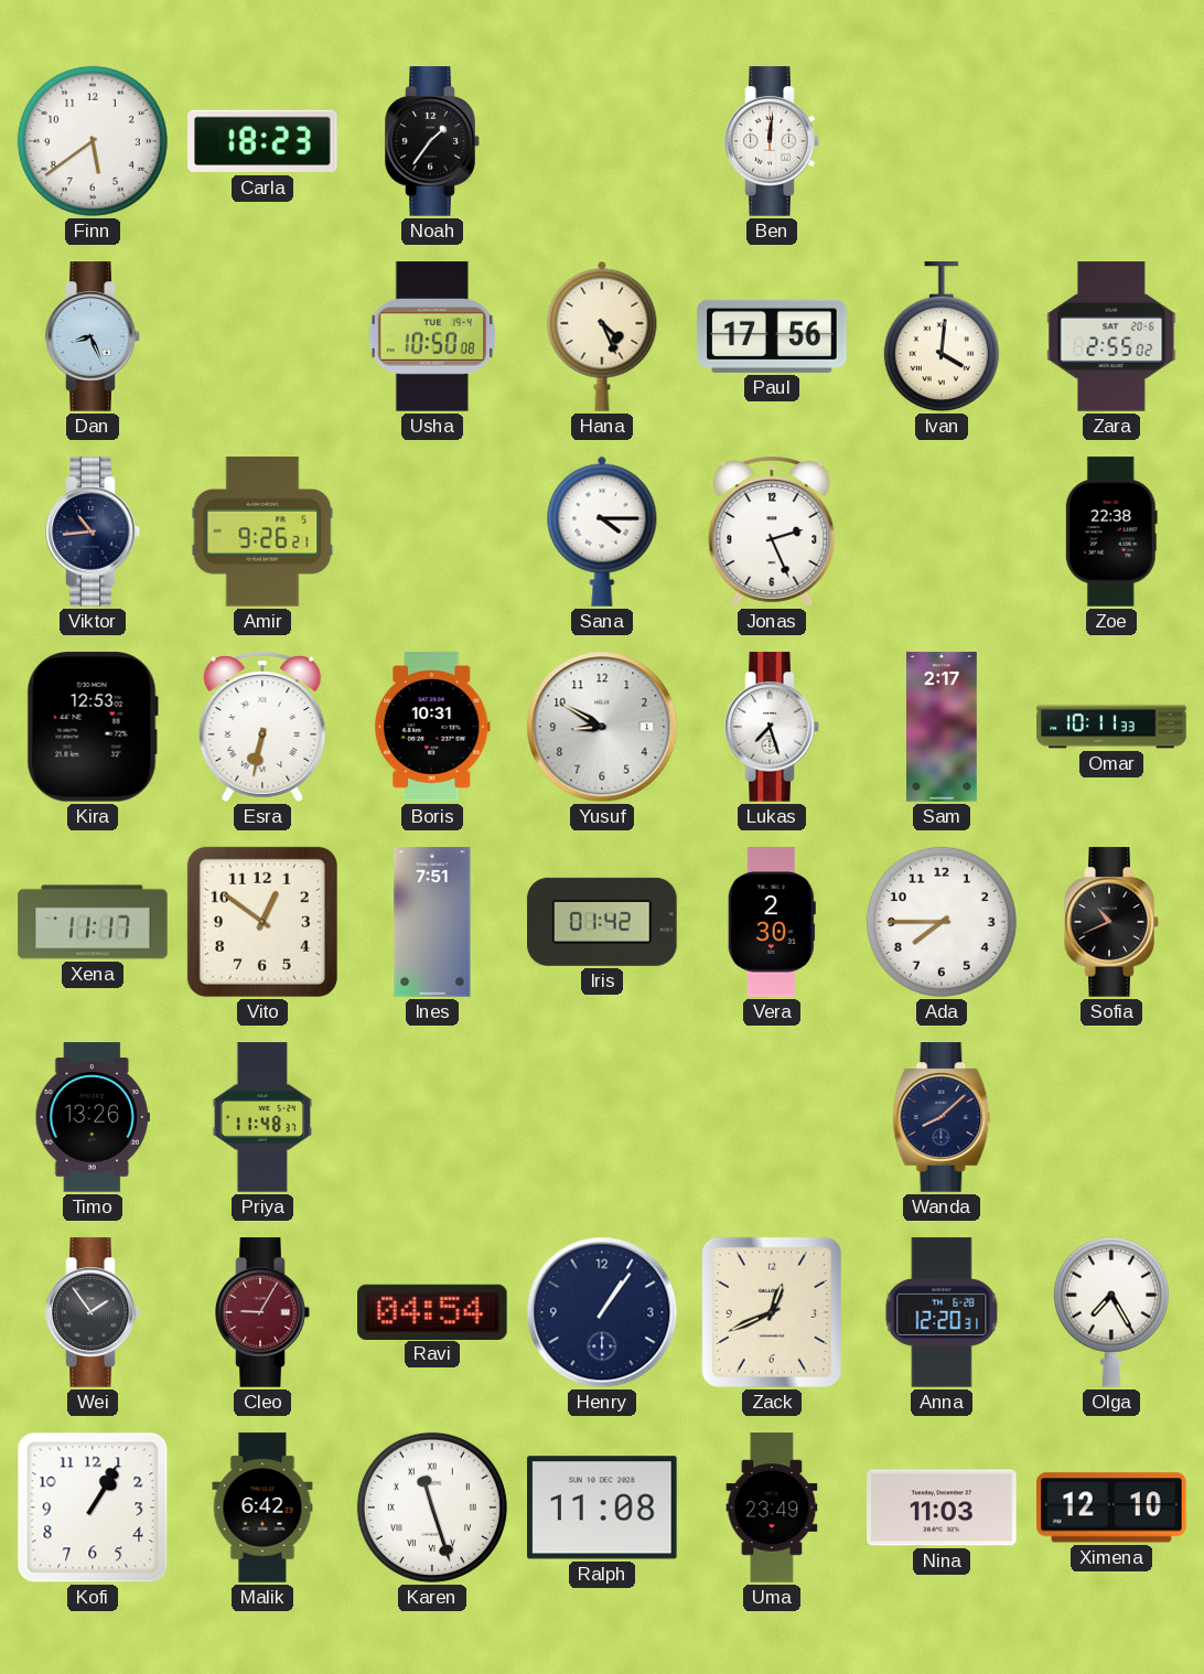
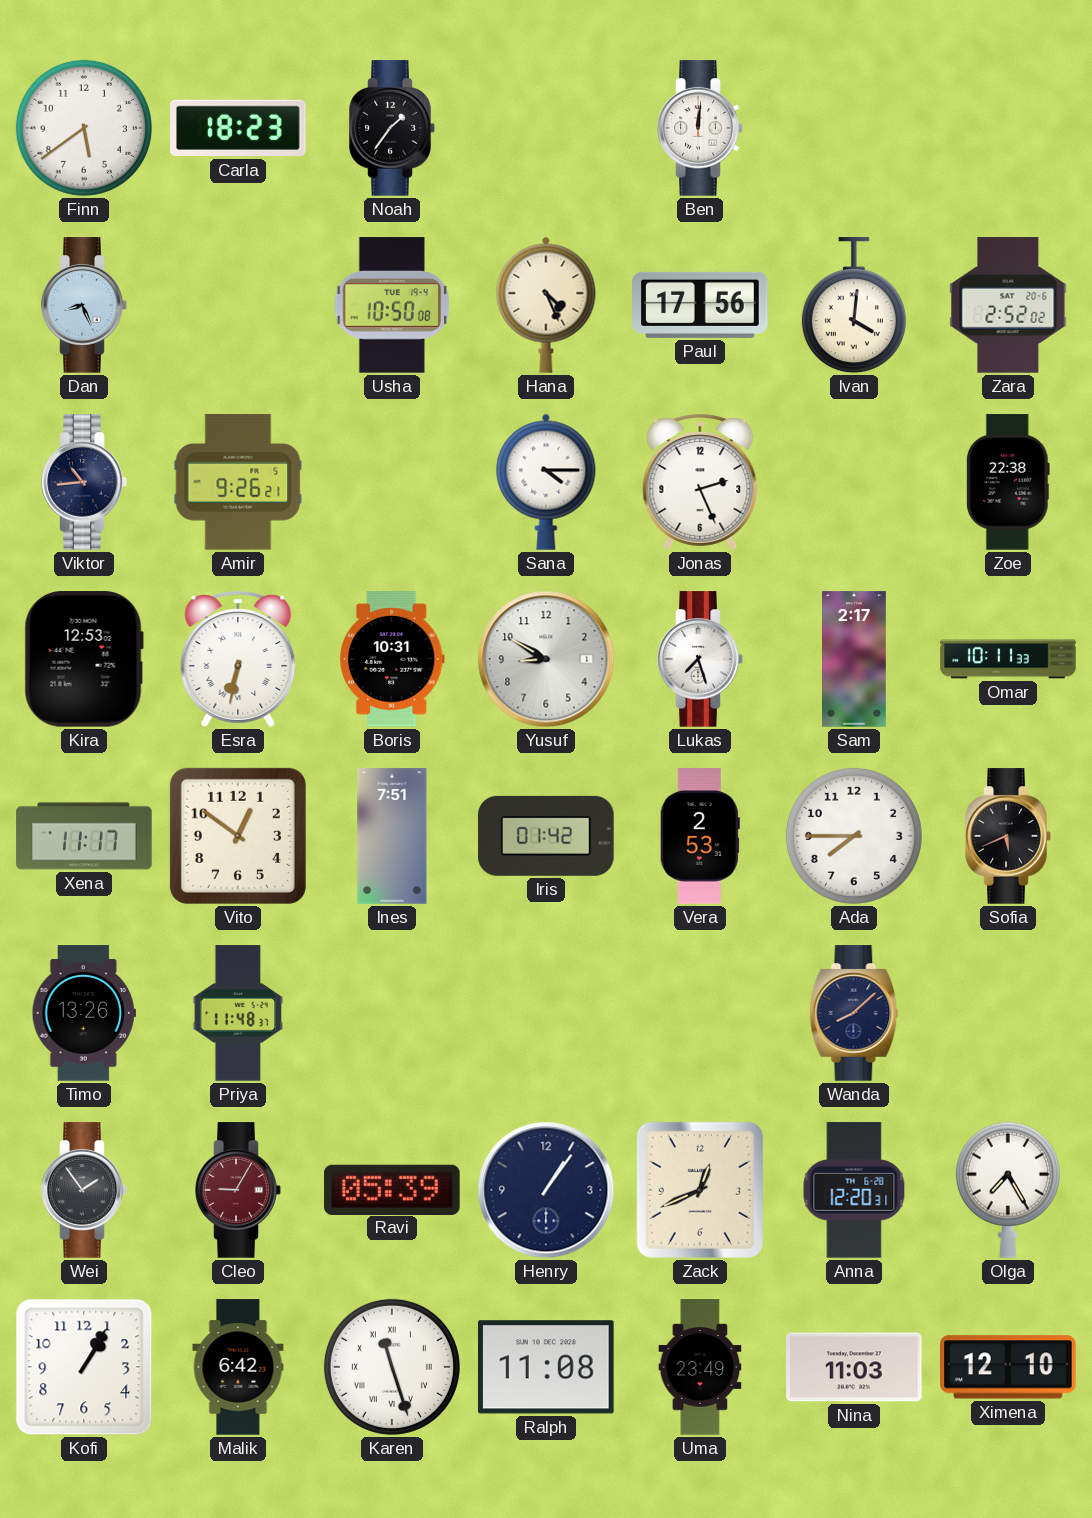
Zara: 2:55 -> 2:52 (1008, 305)
Vera: 2:30 -> 2:53 (700, 836)
Sofia: 10:41 -> 5:41 (1008, 836)
Ravi: 04:54 -> 05:39 (392, 1189)
